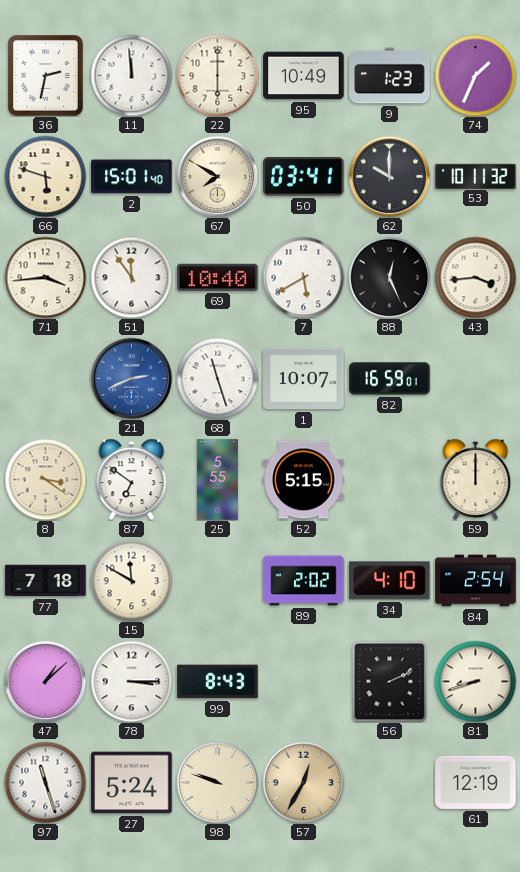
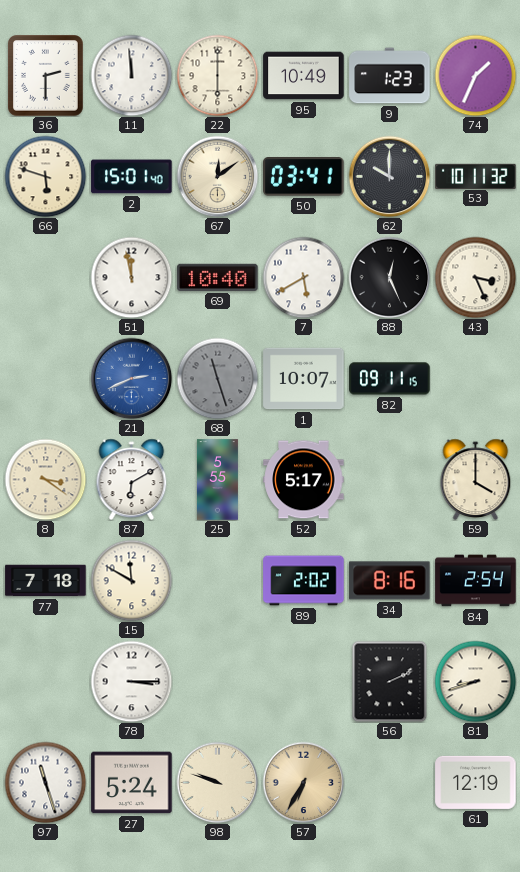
36: 2:32 -> 2:30 (46, 76)
67: 7:50 -> 12:09 (217, 176)
71: 3:44 -> none (45, 277)
51: 11:54 -> 11:58 (131, 277)
43: 3:44 -> 3:26 (475, 277)
68 dial: white -> grey (217, 378)
82: 16:59 -> 09:11 (390, 379)
87: 6:51 -> 6:10 (132, 479)
52: 5:15 -> 5:17 (304, 480)
59: 12:00 -> 4:00 (476, 479)
34: 4:10 -> 8:16 (390, 581)
47: 1:08 -> none (45, 681)
99: 8:43 -> none (218, 682)
57: 12:35 -> 6:35 (303, 782)
